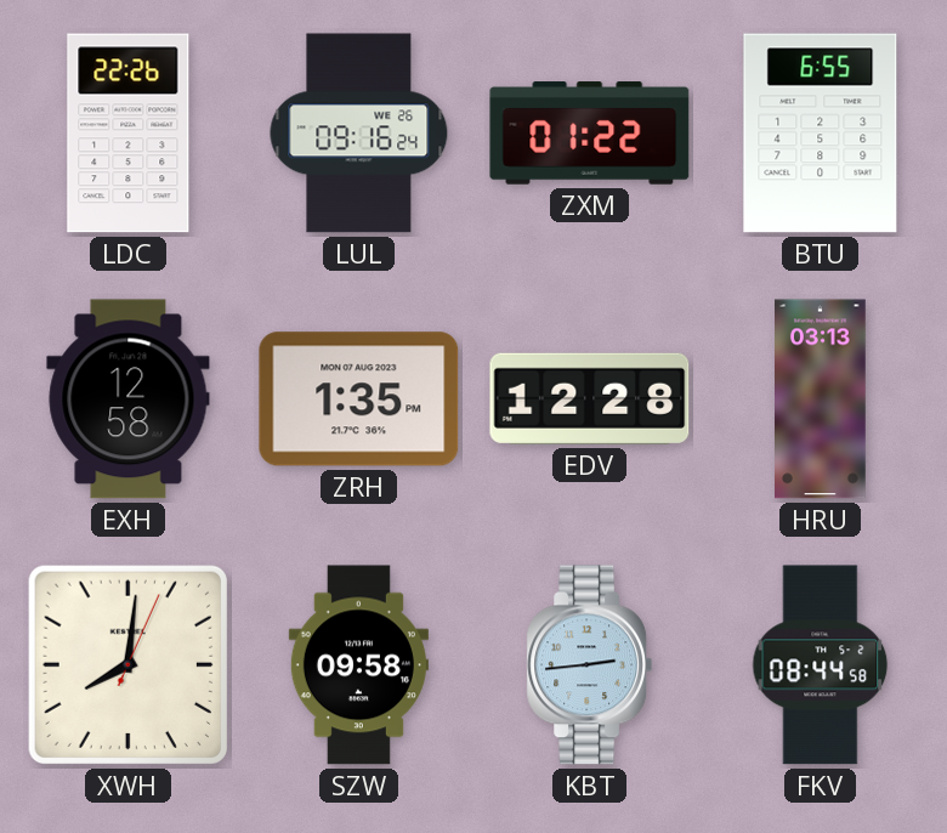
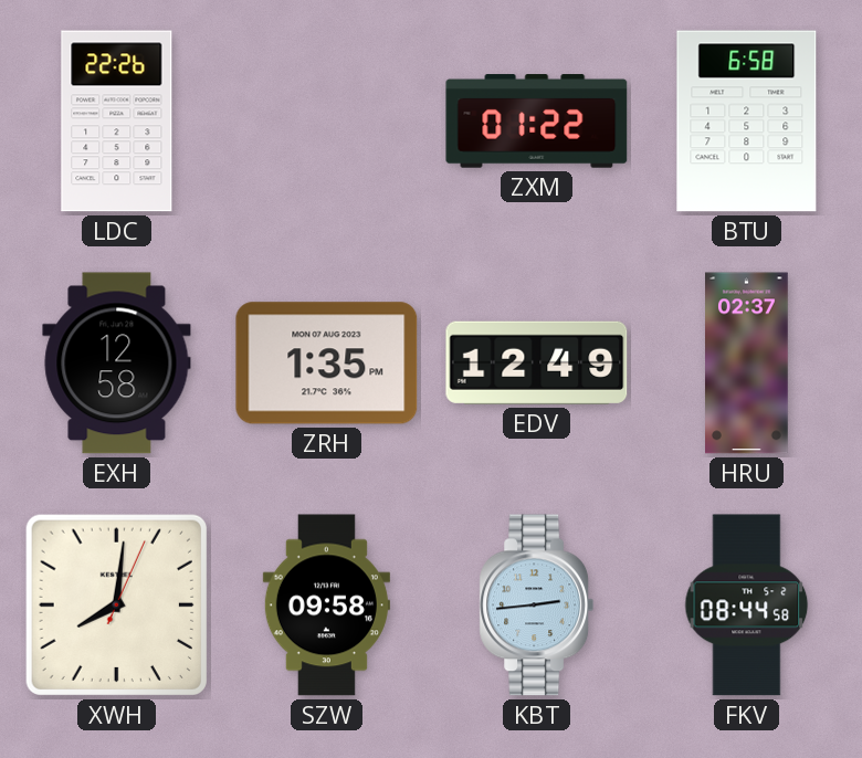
LUL: 09:16 -> none (359, 134)
BTU: 6:55 -> 6:58 (747, 122)
EDV: 12:28 -> 12:49 (537, 362)
HRU: 03:13 -> 02:37 (747, 364)
